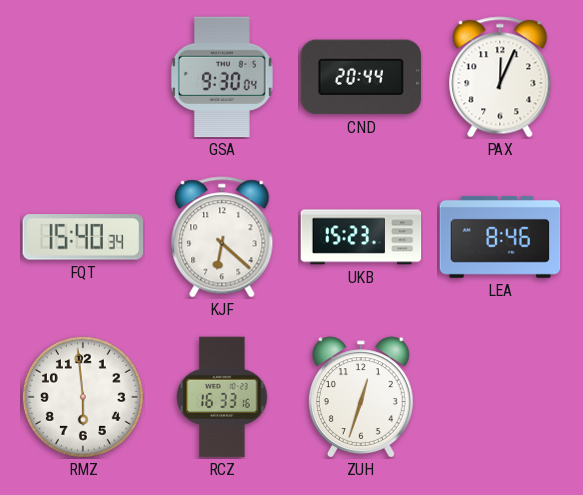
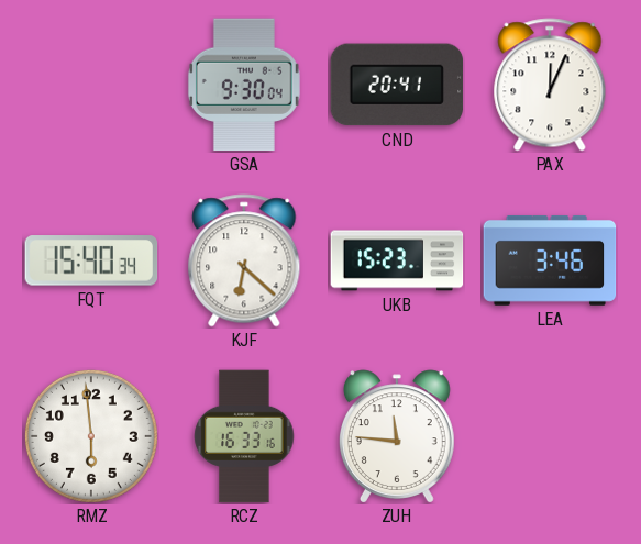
CND: 20:44 -> 20:41 (397, 85)
LEA: 8:46 -> 3:46 (550, 260)
ZUH: 12:33 -> 11:46 (397, 436)
